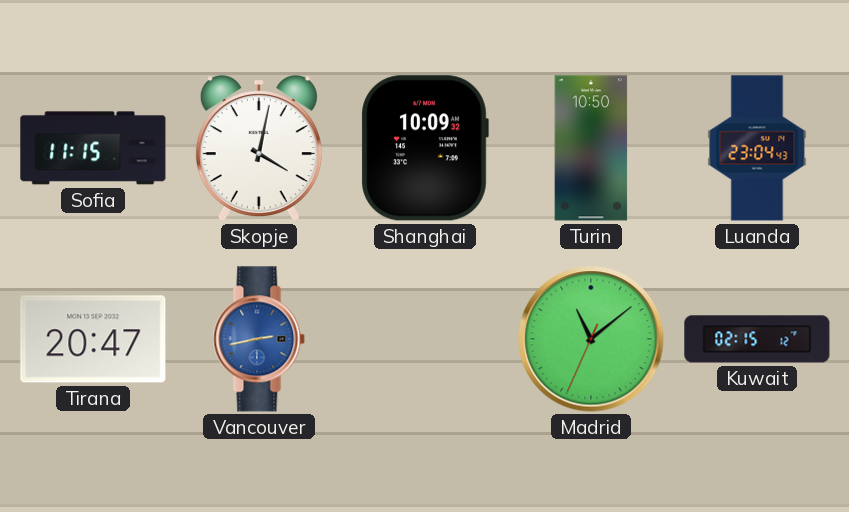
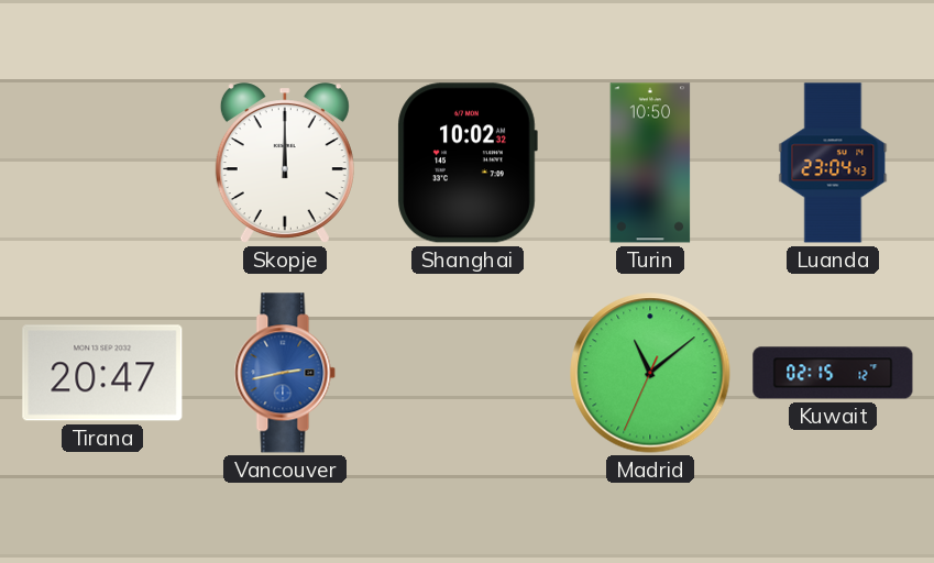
Sofia: 11:15 -> none (93, 148)
Skopje: 4:02 -> 12:00 (285, 164)
Shanghai: 10:09 -> 10:02 (468, 163)
